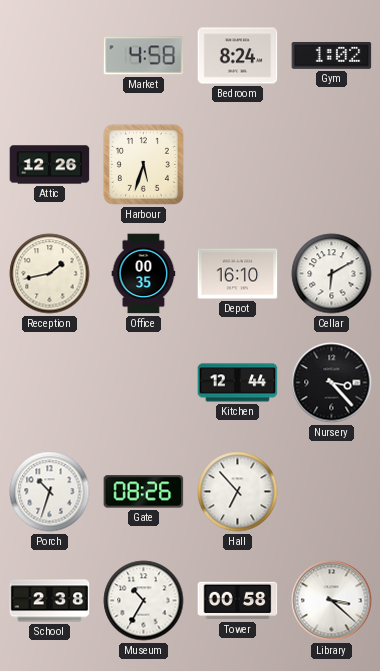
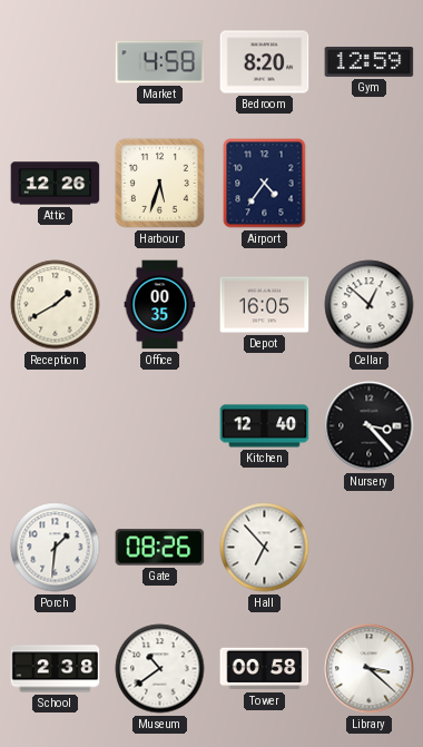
Bedroom: 8:24 -> 8:20 (265, 62)
Gym: 1:02 -> 12:59 (370, 61)
Airport: none -> 4:36 (265, 184)
Reception: 1:43 -> 1:40 (56, 305)
Depot: 16:10 -> 16:05 (265, 305)
Cellar: 6:10 -> 12:52 (370, 305)
Kitchen: 12:44 -> 12:40 (265, 426)
Porch: 10:33 -> 1:31 (56, 548)
Museum: 10:35 -> 10:39 (160, 669)
